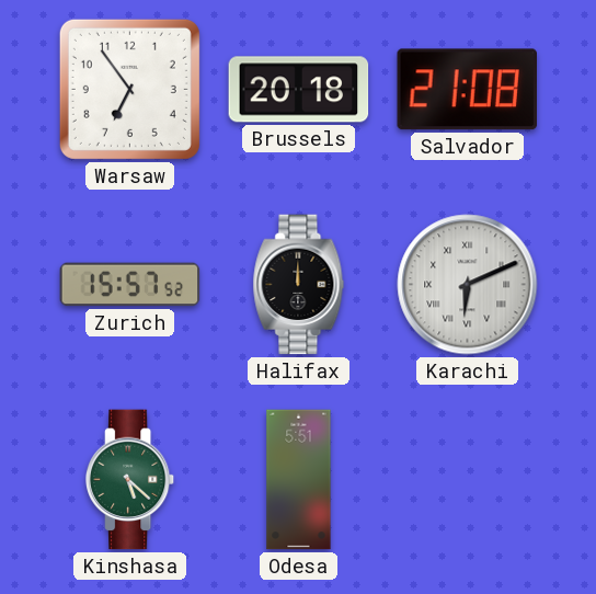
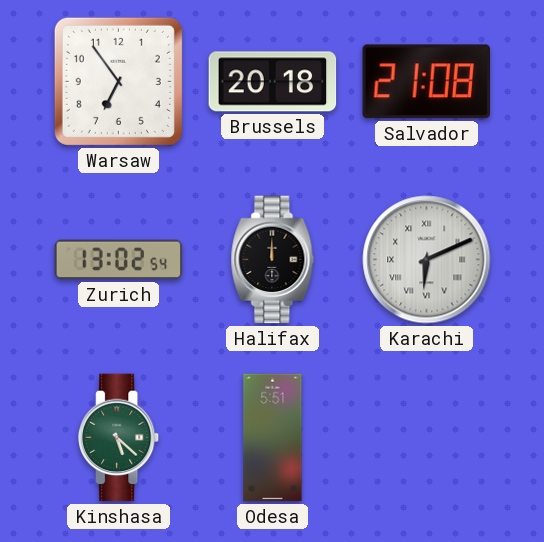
Zurich: 15:57 -> 13:02 (119, 260)
